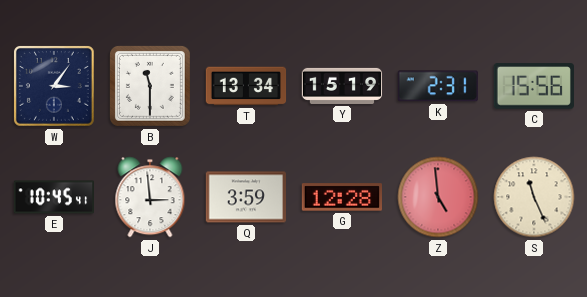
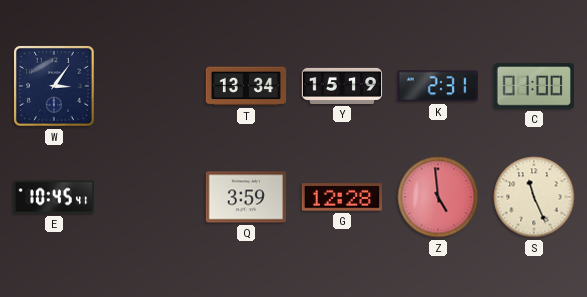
B: 11:30 -> none (150, 86)
C: 15:56 -> 01:00 (533, 86)
J: 2:59 -> none (150, 197)
